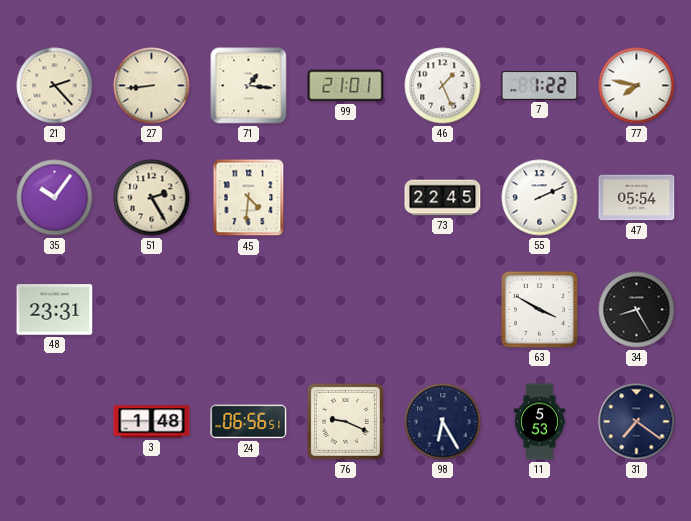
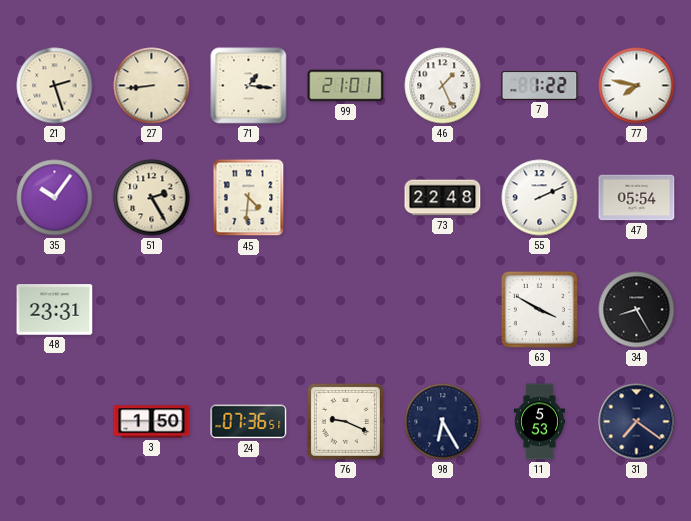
21: 2:23 -> 2:27 (55, 86)
73: 22:45 -> 22:48 (443, 198)
3: 1:48 -> 1:50 (152, 422)
24: 06:56 -> 07:36 (249, 422)
